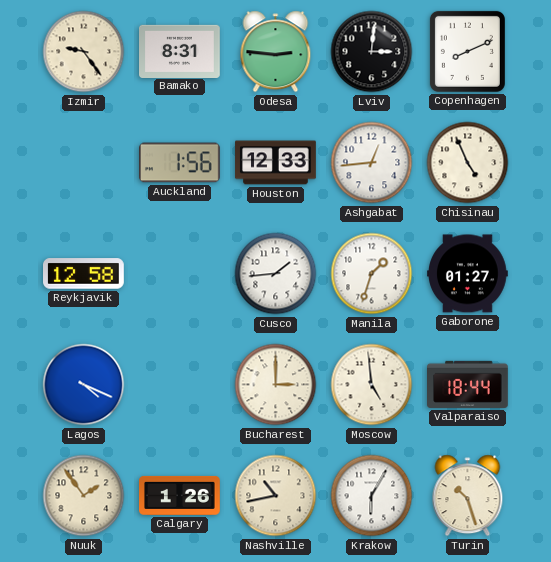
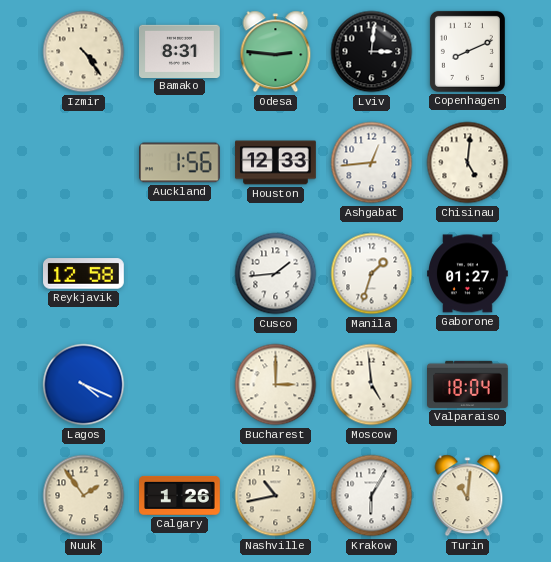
Izmir: 9:24 -> 4:24 (84, 52)
Chisinau: 4:56 -> 5:01 (468, 163)
Valparaiso: 18:44 -> 18:04 (468, 384)
Turin: 10:27 -> 11:01 (468, 496)
